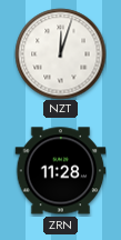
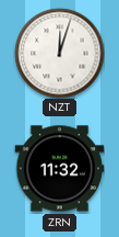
ZRN: 11:28 -> 11:32 (59, 169)
